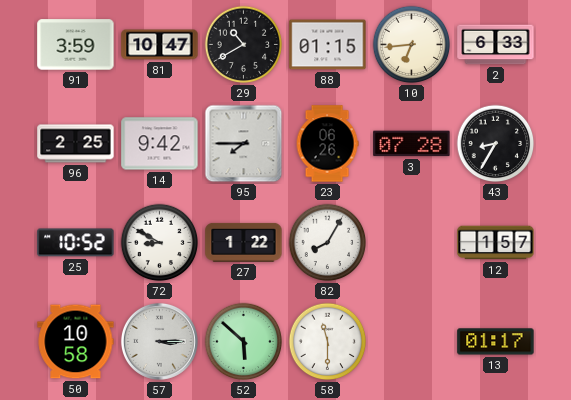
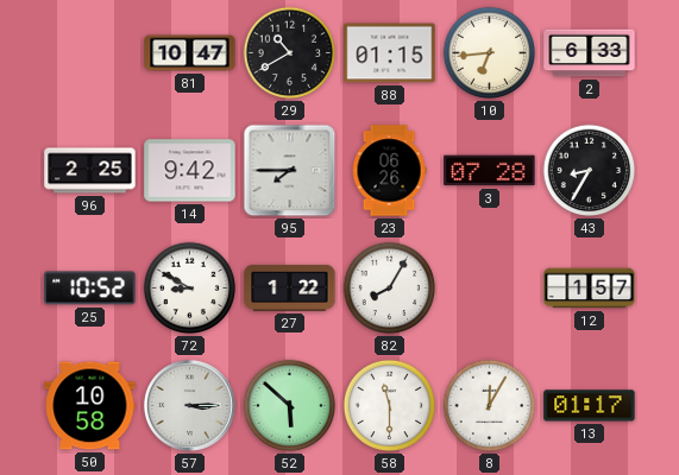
91: 3:59 -> none (76, 45)
8: none -> 12:05 (490, 406)
